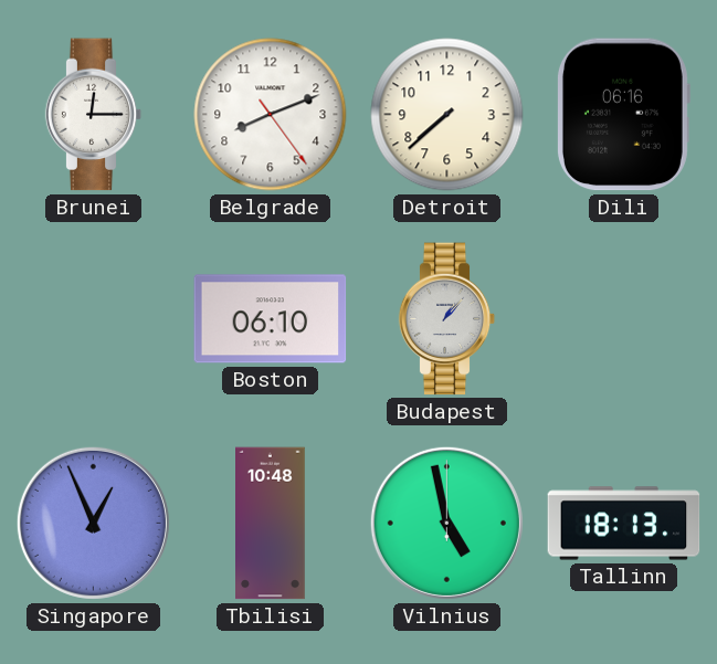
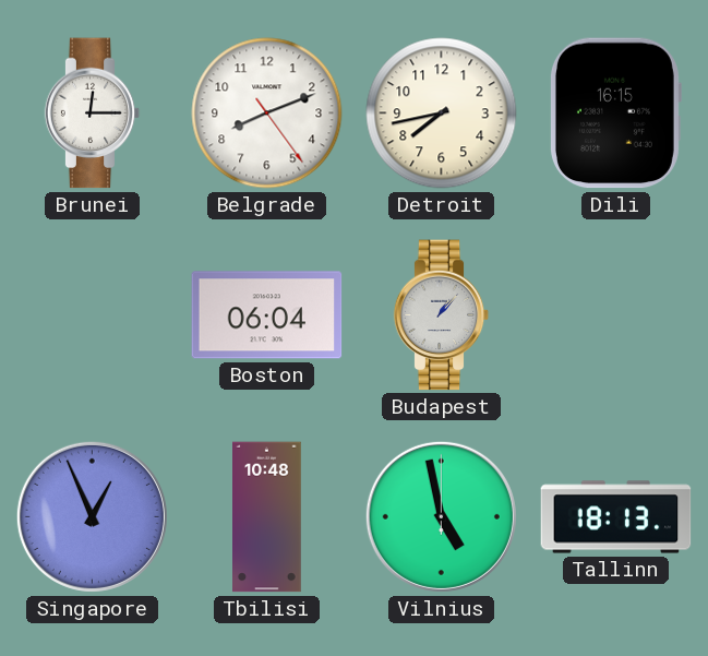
Detroit: 7:38 -> 7:43 (442, 114)
Dili: 06:16 -> 16:15 (615, 114)
Boston: 06:10 -> 06:04 (267, 315)
